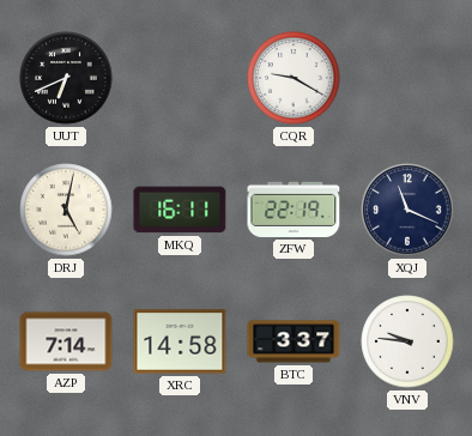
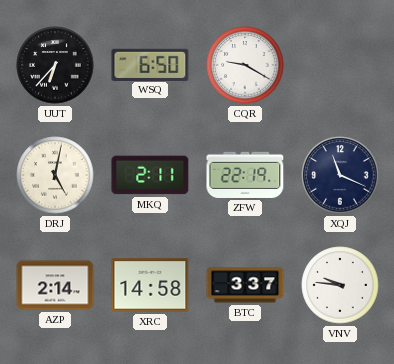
UUT: 6:41 -> 6:37 (55, 65)
WSQ: none -> 6:50 (150, 64)
MKQ: 16:11 -> 2:11 (150, 175)
AZP: 7:14 -> 2:14 (55, 285)
